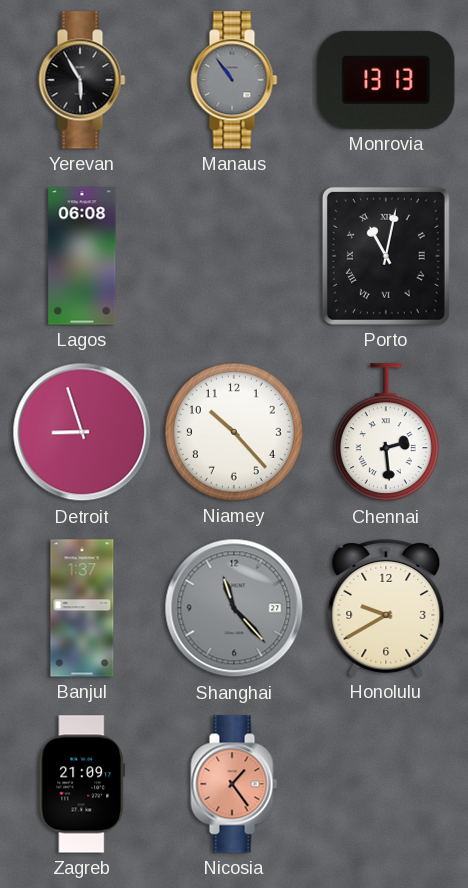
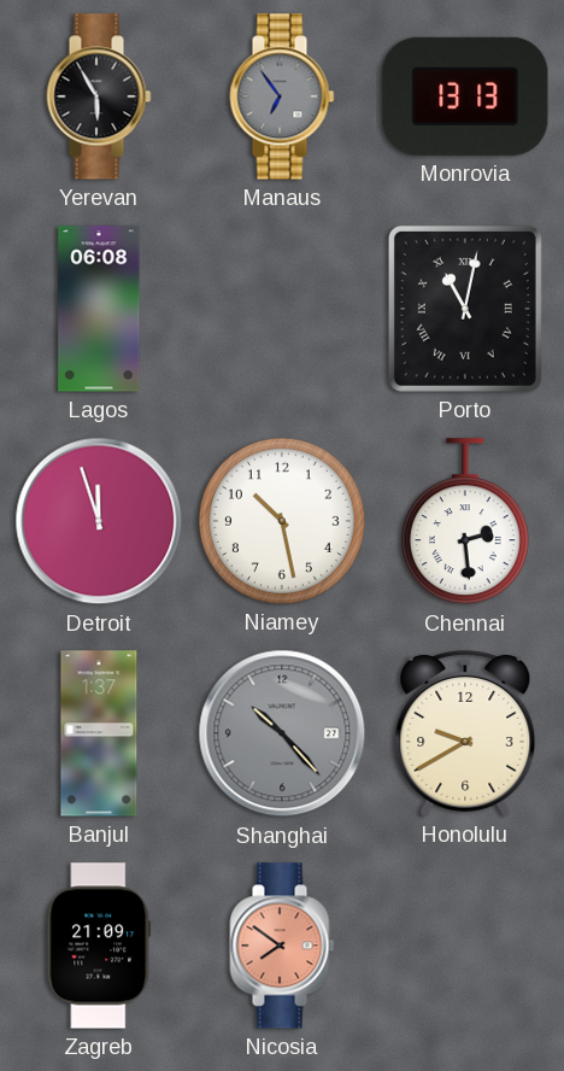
Manaus: 10:54 -> 6:54 (282, 96)
Detroit: 8:57 -> 11:57 (99, 521)
Niamey: 10:23 -> 10:28 (282, 521)
Shanghai: 11:23 -> 10:23 (282, 733)
Nicosia: 1:24 -> 7:51 (282, 946)
